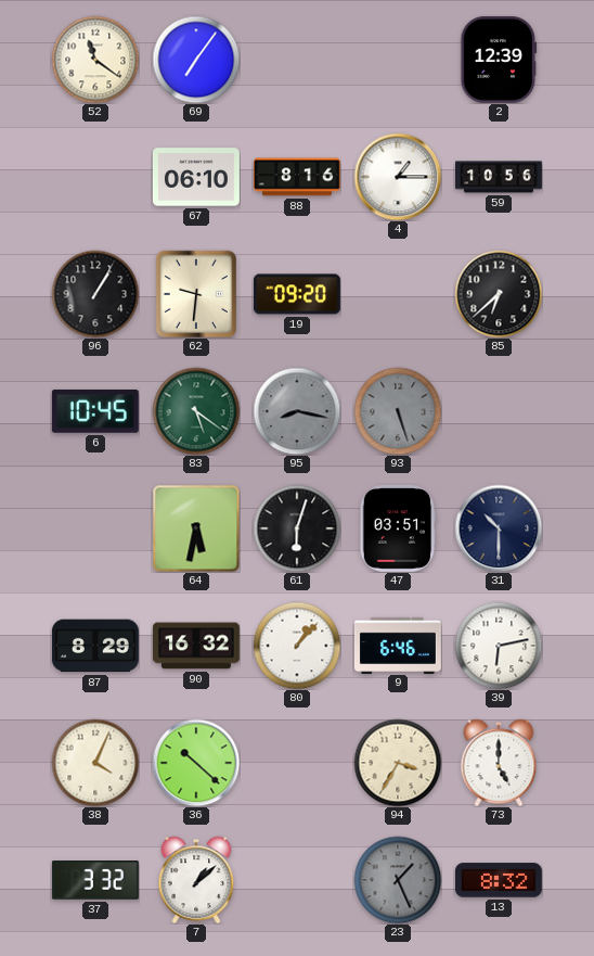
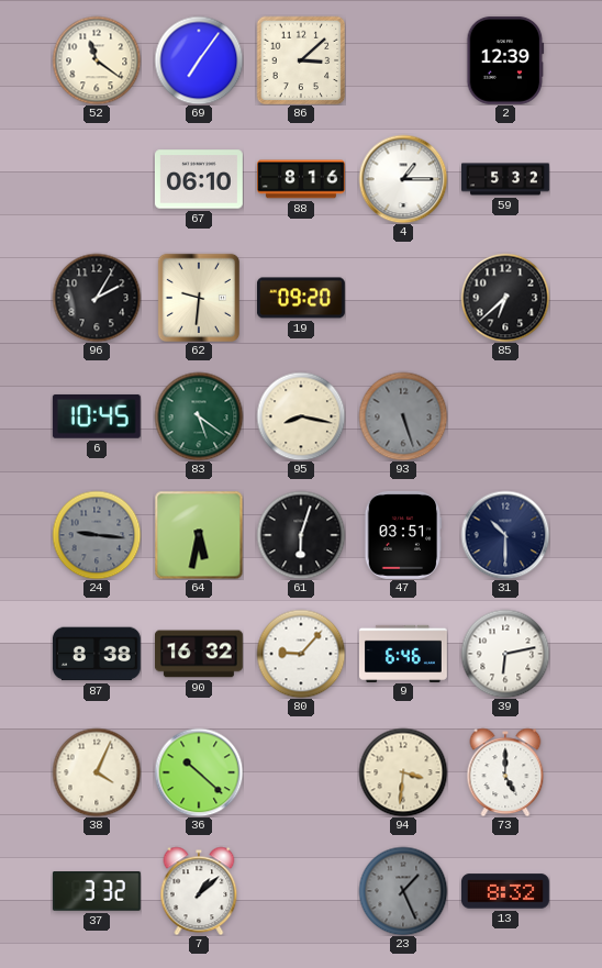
86: none -> 3:08 (301, 60)
59: 10:56 -> 5:32 (506, 179)
96: 1:05 -> 2:05 (97, 298)
95 dial: grey -> cream (301, 416)
24: none -> 9:16 (97, 535)
87: 8:29 -> 8:38 (97, 654)
80: 1:07 -> 9:07 (301, 654)
94: 3:35 -> 3:31 (403, 772)
